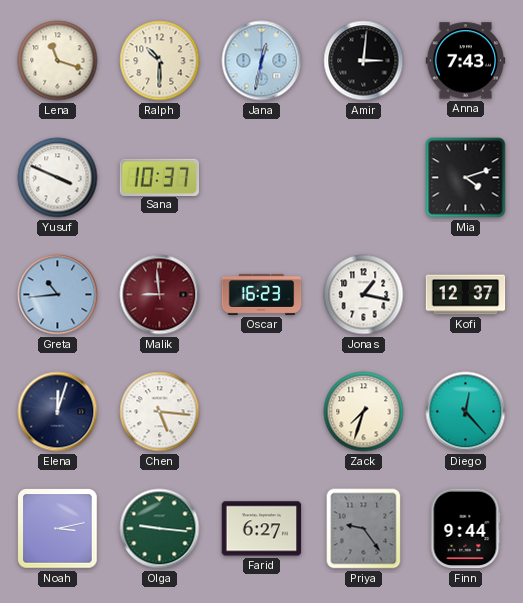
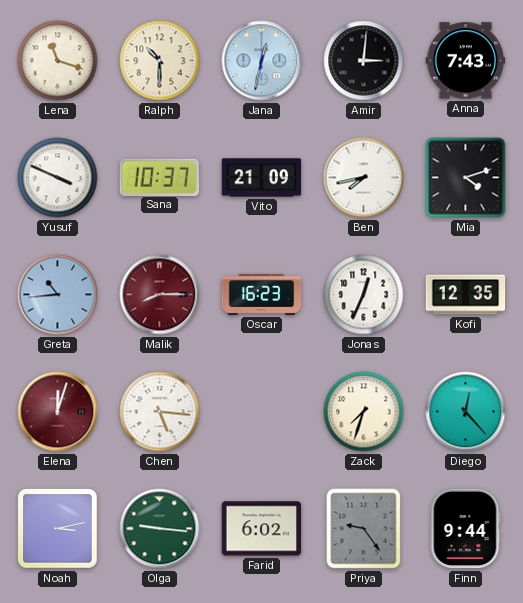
Vito: none -> 21:09 (262, 178)
Ben: none -> 7:43 (364, 178)
Malik: 8:59 -> 8:15 (160, 295)
Jonas: 1:17 -> 12:34 (364, 295)
Kofi: 12:37 -> 12:35 (466, 295)
Elena dial: navy -> burgundy (58, 412)
Farid: 6:27 -> 6:02 (262, 529)
